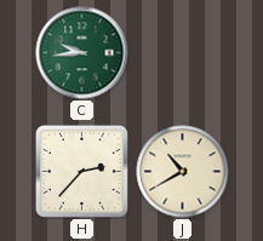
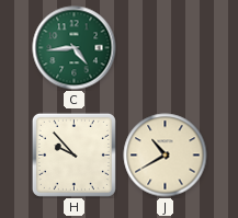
C: 9:44 -> 4:44 (75, 48)
H: 2:37 -> 9:53 (73, 154)
